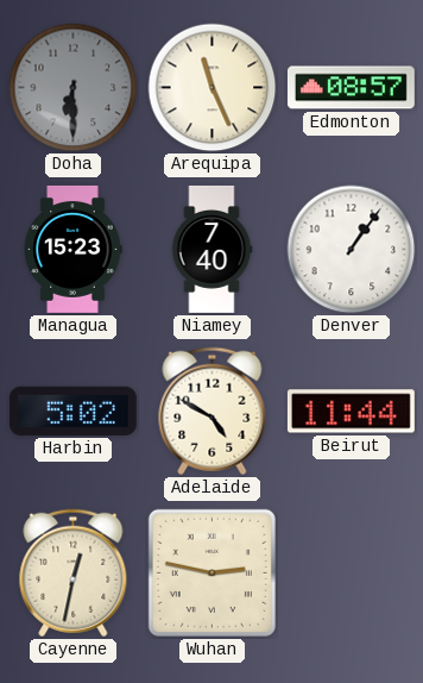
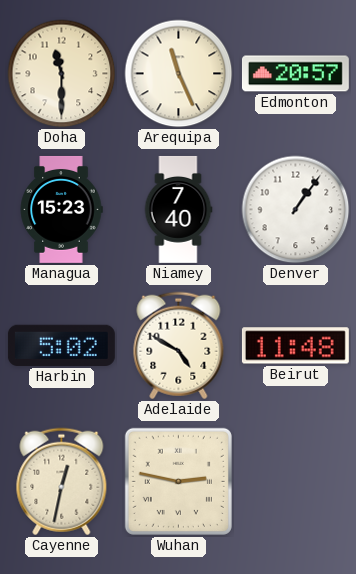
Doha: 6:30 -> 11:30 (62, 74)
Doha dial: grey -> cream (62, 74)
Edmonton: 08:57 -> 20:57 (295, 74)
Beirut: 11:44 -> 11:48 (295, 346)
